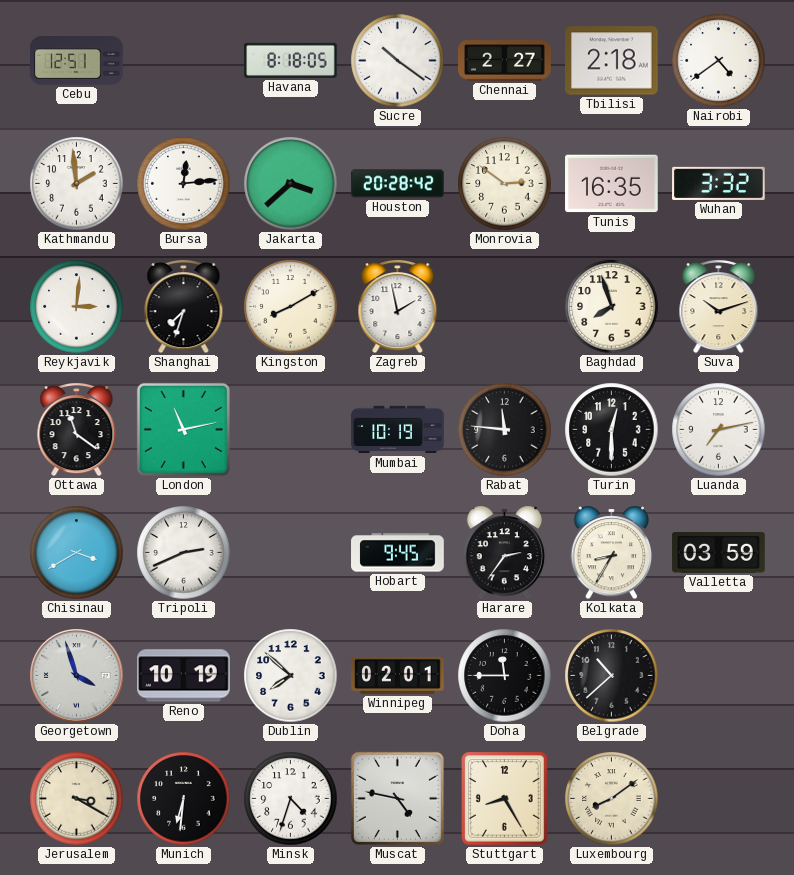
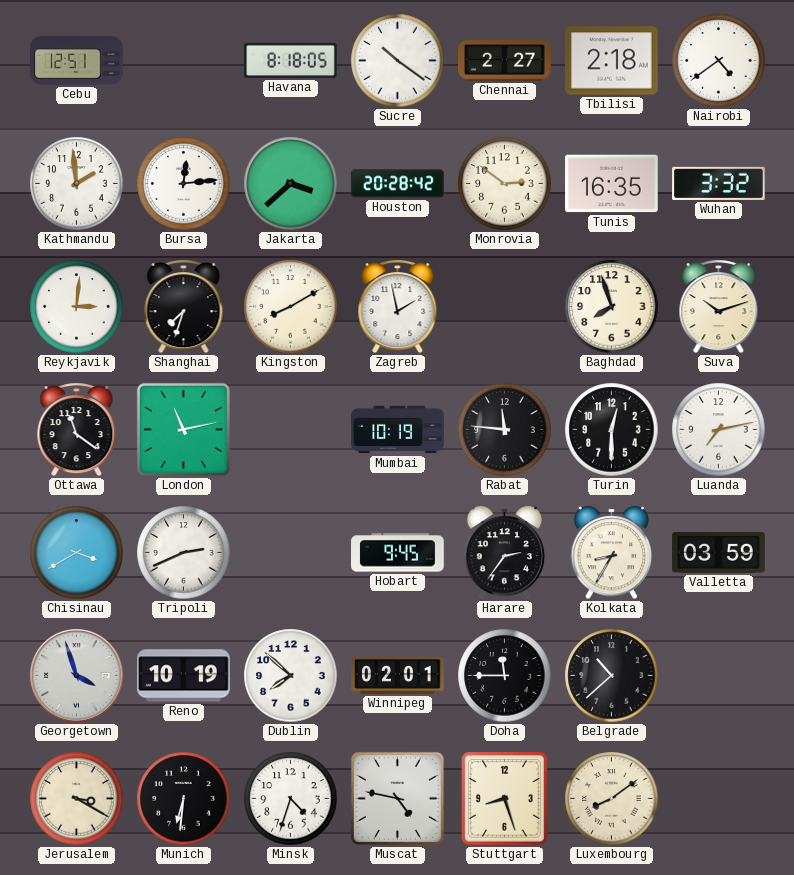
Stuttgart: 8:25 -> 8:27 (505, 799)
